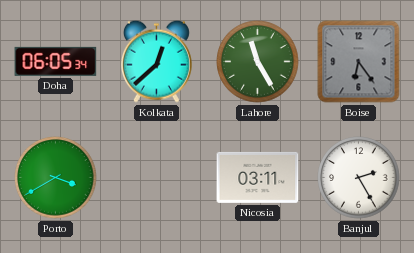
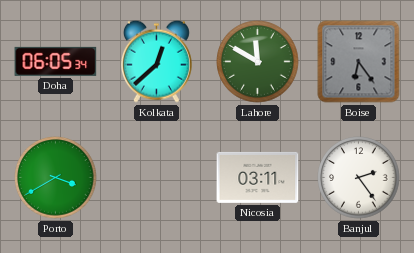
Lahore: 11:25 -> 11:50 (258, 62)
Banjul: 2:25 -> 2:24 (359, 178)
